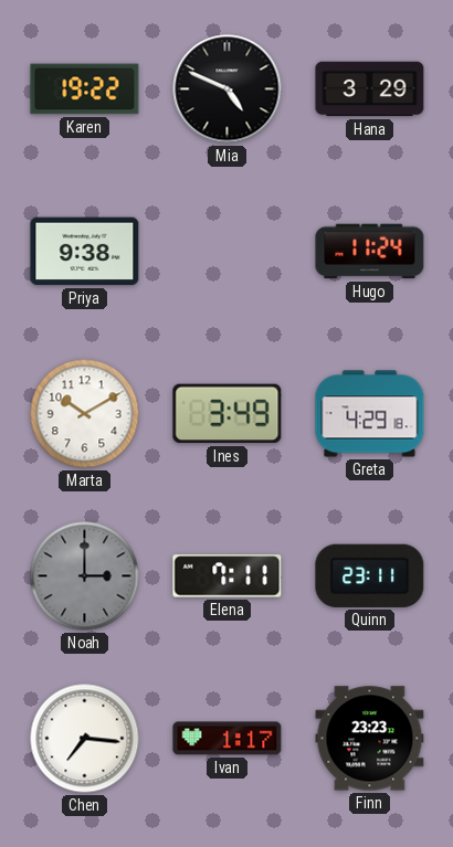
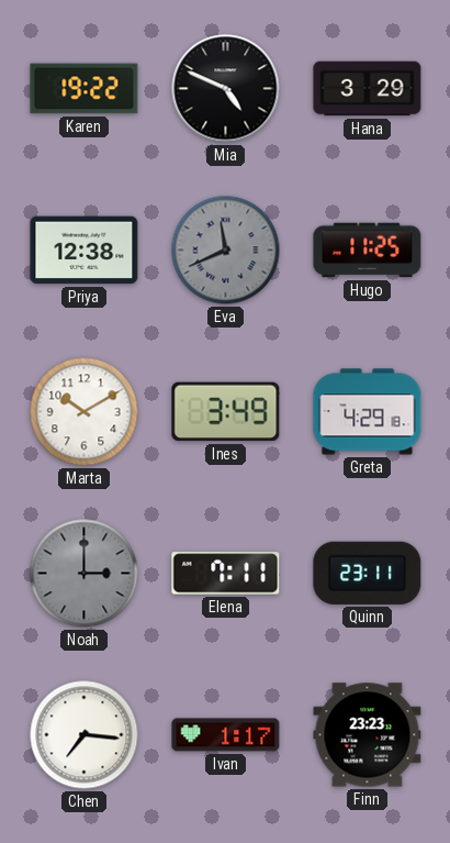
Priya: 9:38 -> 12:38 (85, 251)
Eva: none -> 11:41 (226, 251)
Hugo: 11:24 -> 11:25 (368, 251)
